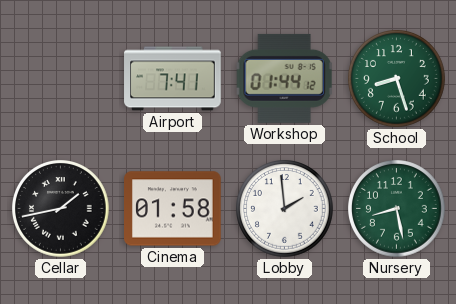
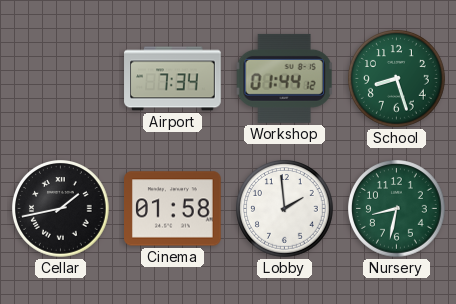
Airport: 7:41 -> 7:34 (173, 79)
Nursery: 8:28 -> 8:32 (397, 209)
